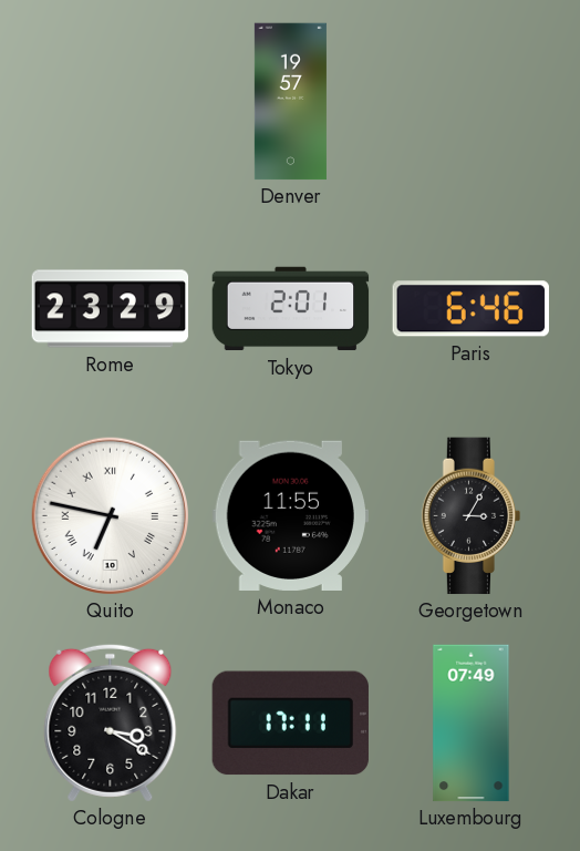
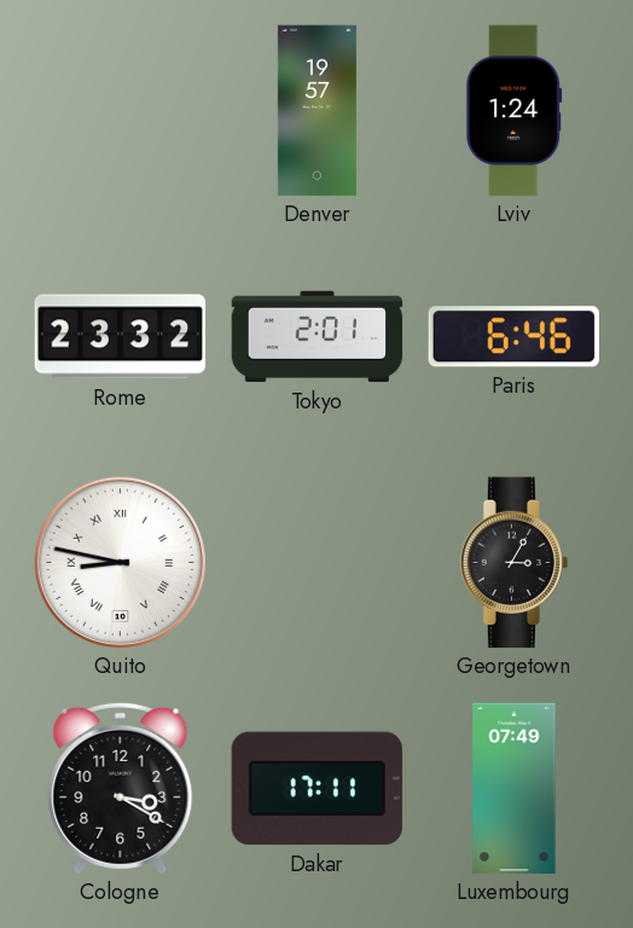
Lviv: none -> 1:24 (515, 111)
Rome: 23:29 -> 23:32 (121, 337)
Quito: 6:47 -> 8:47 (120, 562)
Monaco: 11:55 -> none (290, 515)
